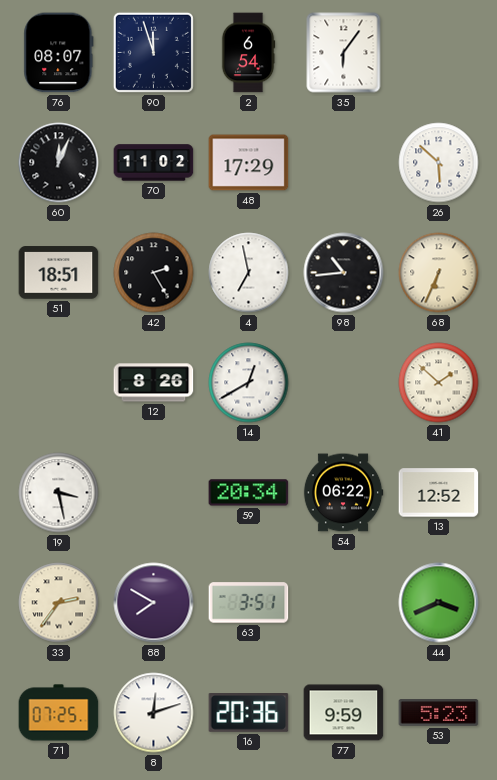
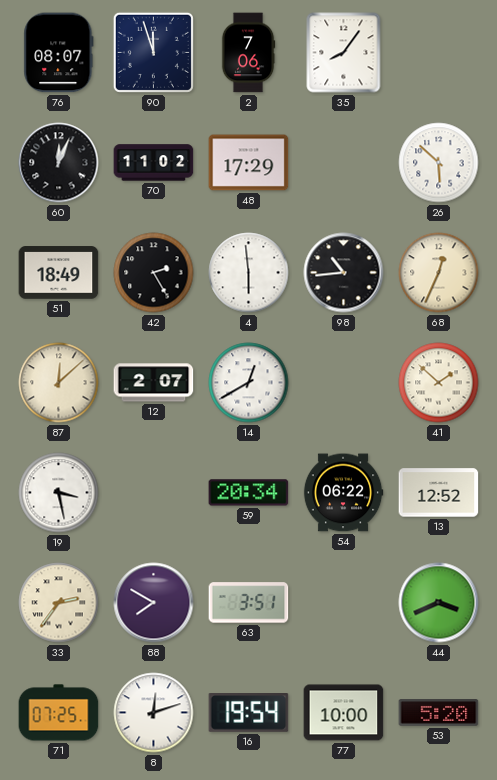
2: 6:54 -> 7:06 (248, 53)
35: 6:06 -> 8:06 (344, 53)
51: 18:51 -> 18:49 (59, 273)
4: 6:58 -> 5:59 (249, 273)
68: 6:34 -> 12:34 (439, 273)
87: none -> 12:08 (59, 383)
12: 8:26 -> 2:07 (154, 383)
16: 20:36 -> 19:54 (249, 713)
77: 9:59 -> 10:00 (344, 713)
53: 5:23 -> 5:20 (439, 713)
